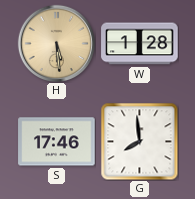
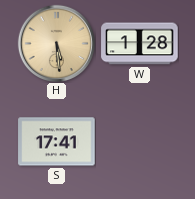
S: 17:46 -> 17:41 (57, 142)
G: 7:59 -> none (139, 141)
